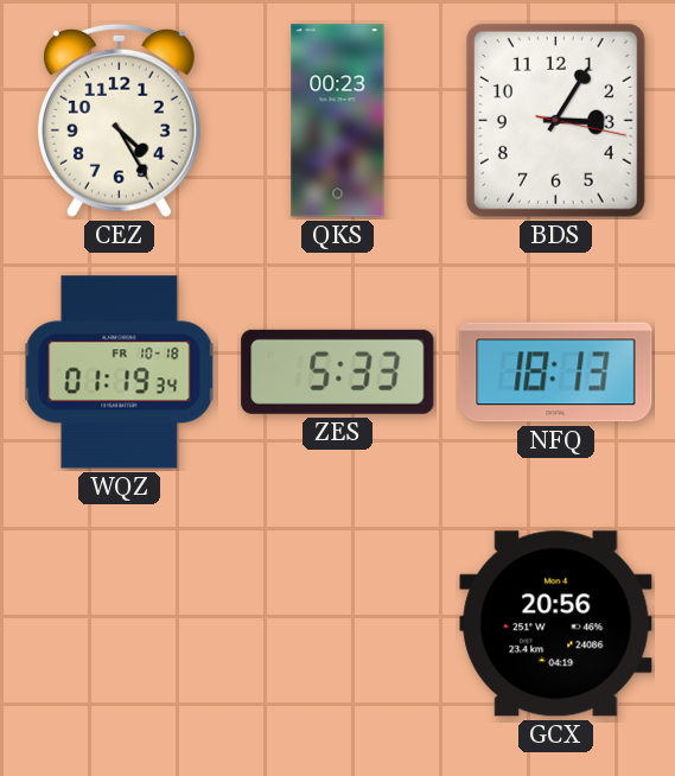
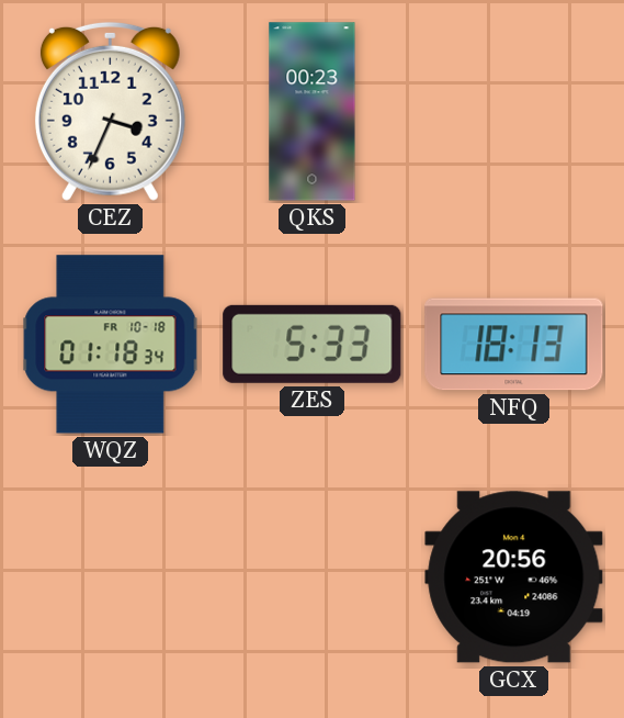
CEZ: 4:25 -> 3:34 (110, 111)
BDS: 3:05 -> none (555, 120)
WQZ: 01:19 -> 01:18 (111, 345)
